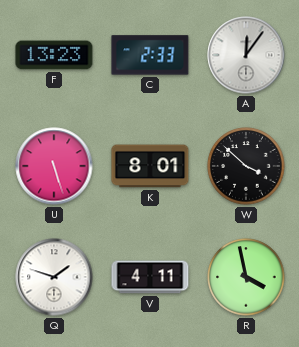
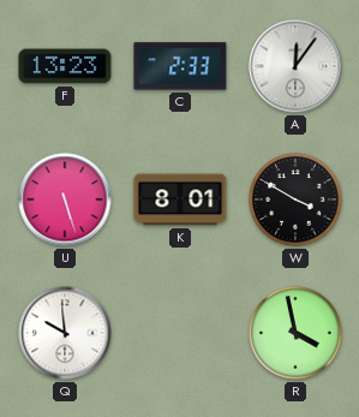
W: 3:52 -> 3:50 (295, 199)
Q: 1:48 -> 9:59 (65, 333)
V: 4:11 -> none (150, 277)
